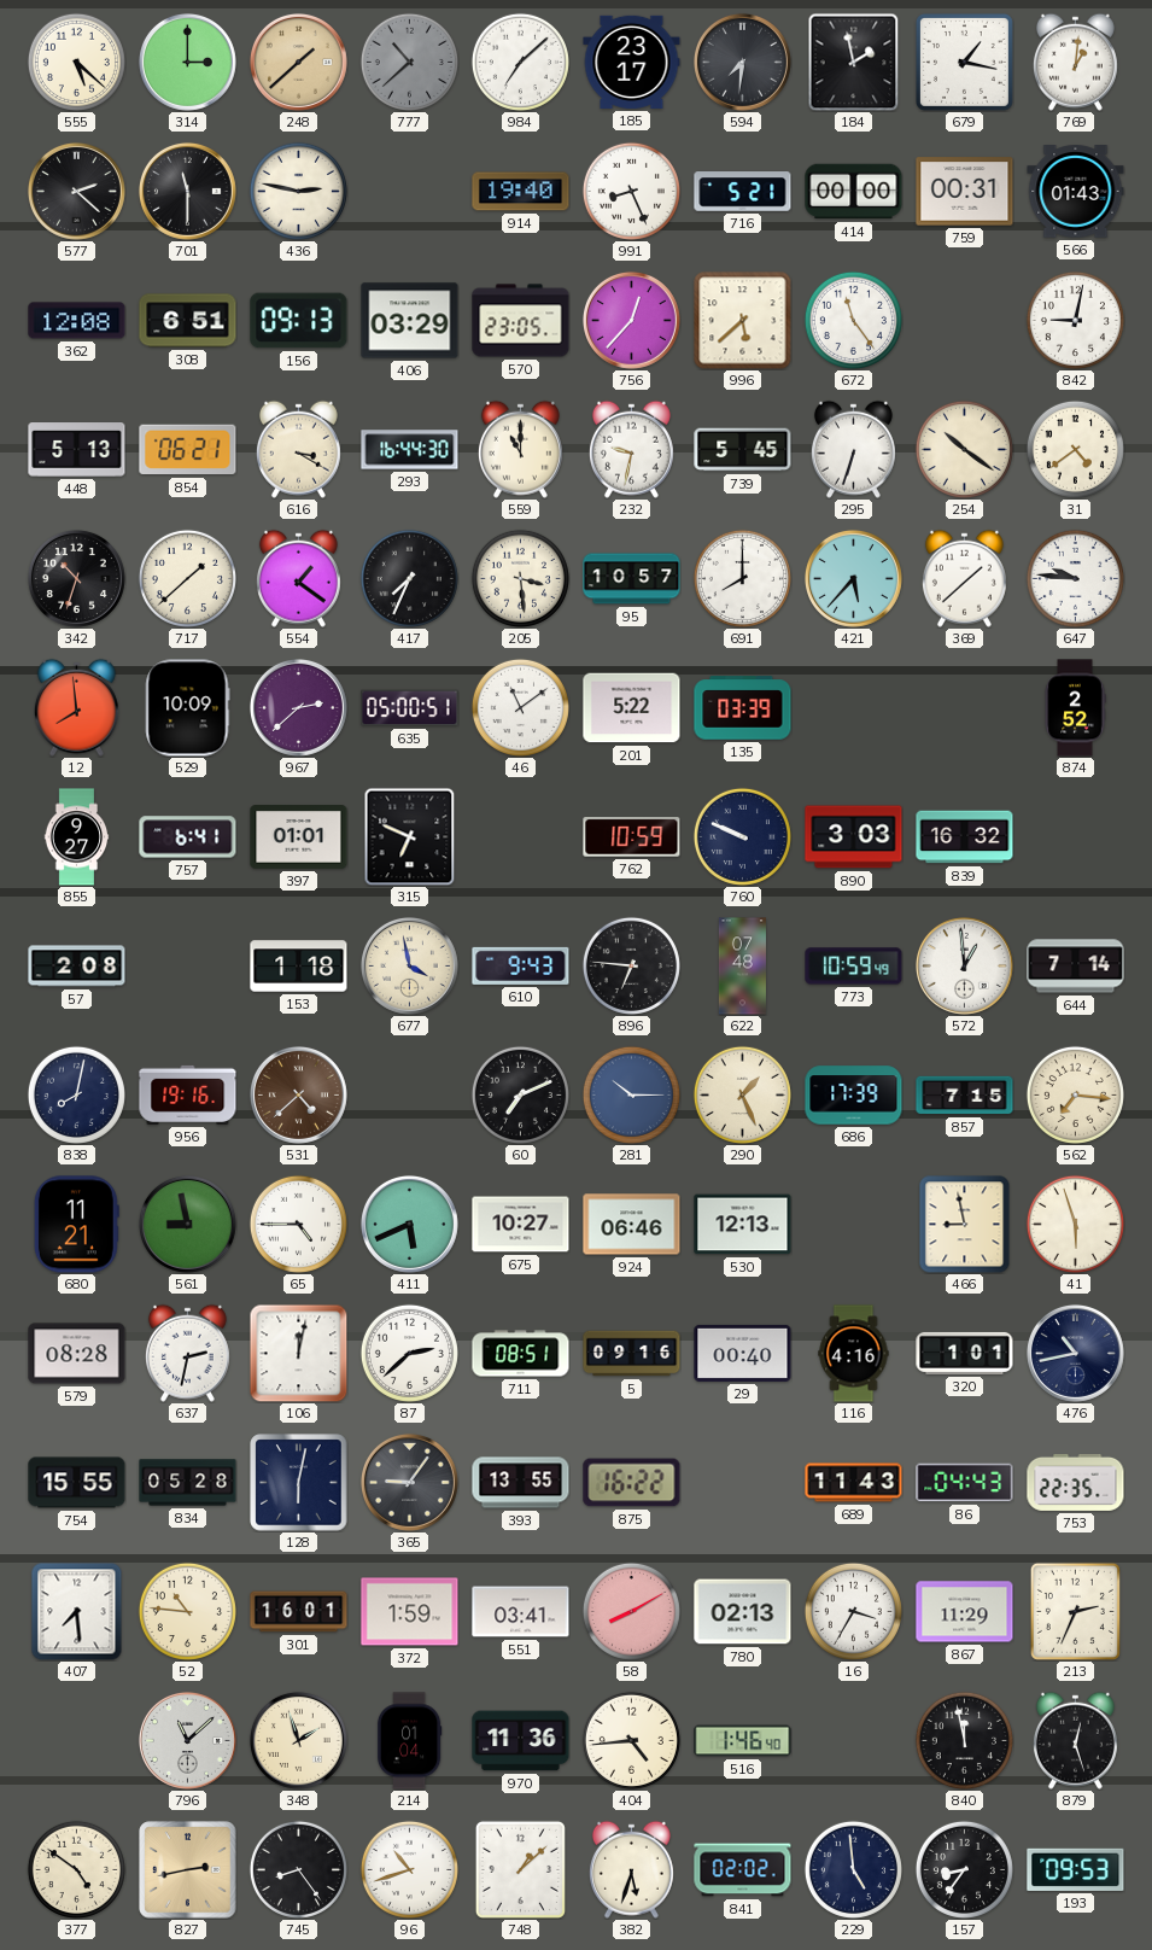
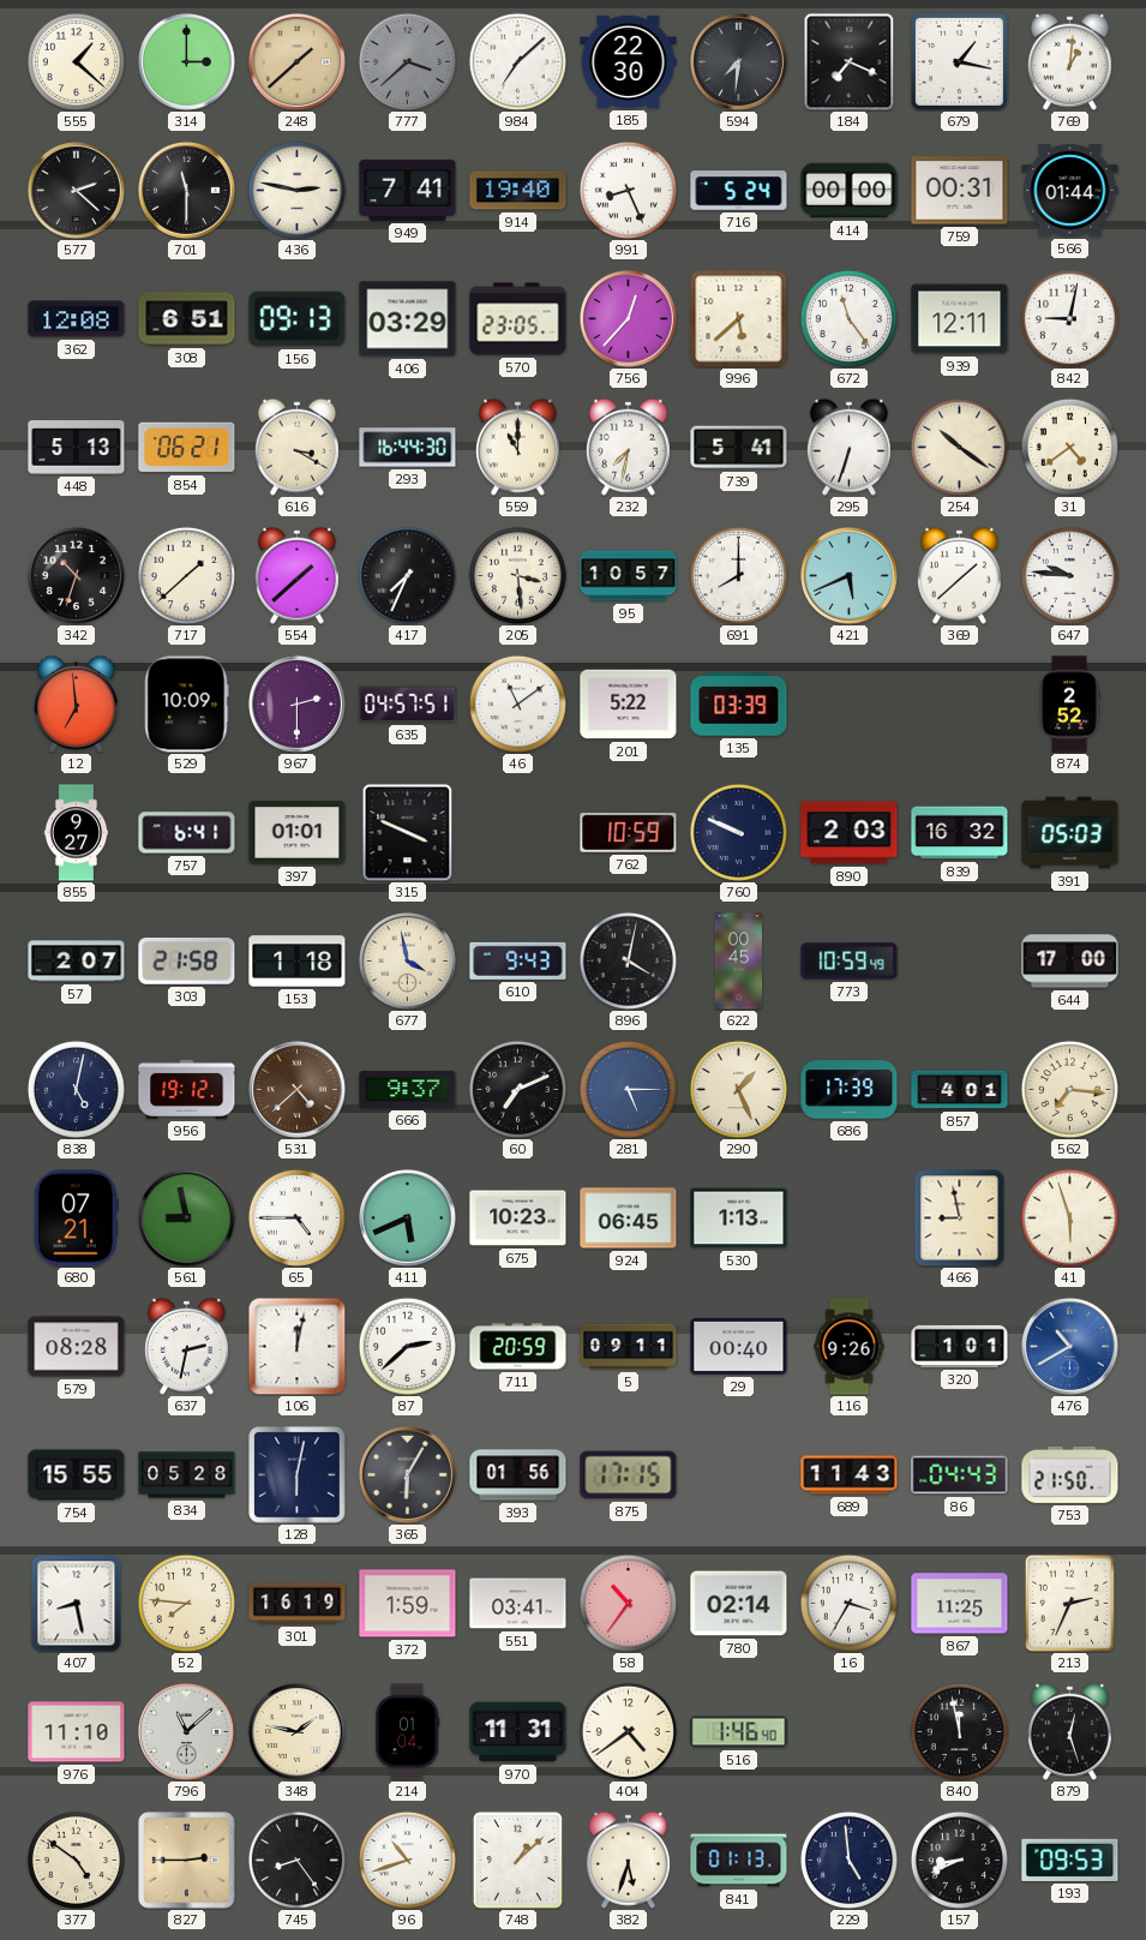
555: 5:22 -> 1:22 (76, 61)
777: 10:38 -> 3:38 (407, 61)
185: 23:17 -> 22:30 (629, 61)
184: 1:58 -> 7:19 (850, 61)
949: none -> 7:41 (408, 190)
716: 5:21 -> 5:24 (739, 191)
566: 01:43 -> 01:44 (1070, 191)
939: none -> 12:11 (960, 319)
232: 9:32 -> 7:32 (628, 447)
739: 5:45 -> 5:41 (739, 448)
554: 1:21 -> 1:38 (296, 575)
421: 5:37 -> 5:41 (848, 575)
12: 7:59 -> 6:59 (76, 703)
967: 2:38 -> 2:30 (296, 703)
635: 05:00 -> 04:57 (408, 705)
315: 6:49 -> 3:49 (408, 832)
890: 3:03 -> 2:03 (850, 833)
391: none -> 05:03 (1070, 833)
57: 2:08 -> 2:07 (77, 962)
303: none -> 21:58 (187, 962)
896: 6:46 -> 4:02 (628, 960)
622: 07:48 -> 00:45 (738, 962)
572: 12:59 -> none (964, 965)
644: 7:14 -> 17:00 (1070, 962)
838: 8:02 -> 5:02 (76, 1089)
956: 19:16 -> 19:12 (187, 1089)
666: none -> 9:37 (408, 1089)
281: 10:15 -> 5:15 (628, 1089)
857: 7:15 -> 4:01 (960, 1090)
680: 11:21 -> 07:21 (76, 1219)
675: 10:27 -> 10:23 (518, 1219)
924: 06:46 -> 06:45 (629, 1219)
530: 12:13 -> 1:13 (739, 1219)
711: 08:51 -> 20:59 (518, 1347)
5: 09:16 -> 09:11 (629, 1347)
116: 4:16 -> 9:26 (850, 1347)
476: 10:43 -> 10:40 (1069, 1346)
476 dial: navy -> blue (1069, 1346)
365: 9:06 -> 6:05 (407, 1474)
393: 13:55 -> 01:56 (518, 1475)
875: 16:22 -> 17:15 (629, 1475)
753: 22:35 -> 21:50 (1070, 1474)
407: 7:29 -> 8:28 (77, 1603)
52: 10:46 -> 7:46 (186, 1603)
301: 16:01 -> 16:19 (298, 1604)
58: 8:10 -> 10:36 (628, 1603)
780: 02:13 -> 02:14 (739, 1604)
867: 11:29 -> 11:25 (960, 1604)
976: none -> 11:10 (77, 1732)
348: 1:57 -> 1:47 (296, 1731)
970: 11:36 -> 11:31 (518, 1732)
404: 4:44 -> 4:39 (628, 1731)
827: 2:43 -> 2:45 (187, 1861)
841: 02:02 -> 01:13 (739, 1861)
157: 8:36 -> 8:41 (959, 1860)
